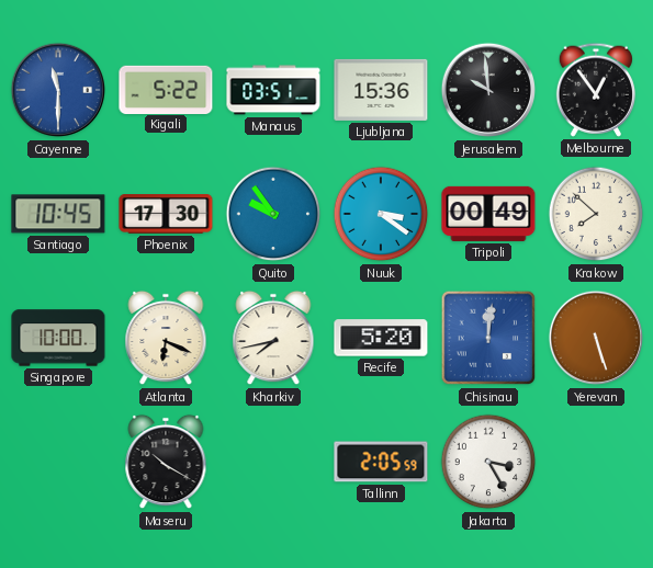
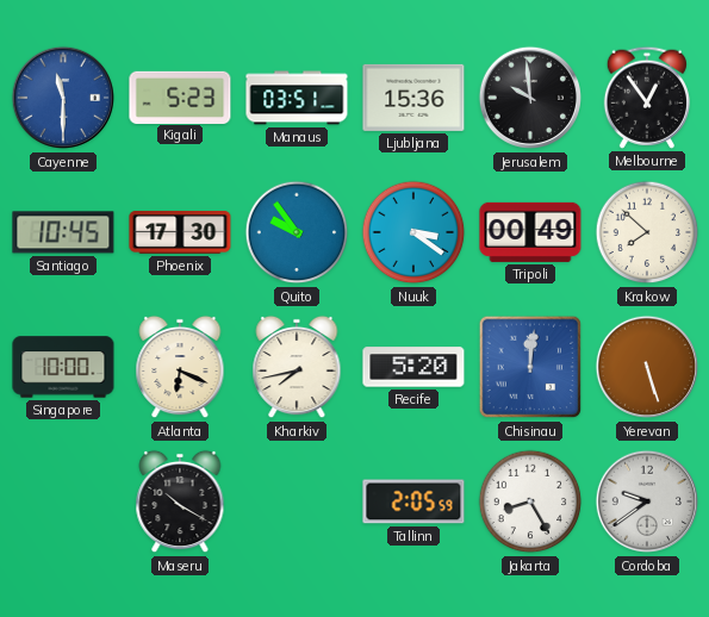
Kigali: 5:22 -> 5:23 (180, 96)
Jakarta: 3:25 -> 8:25 (530, 501)
Cordoba: none -> 9:39 (647, 501)
